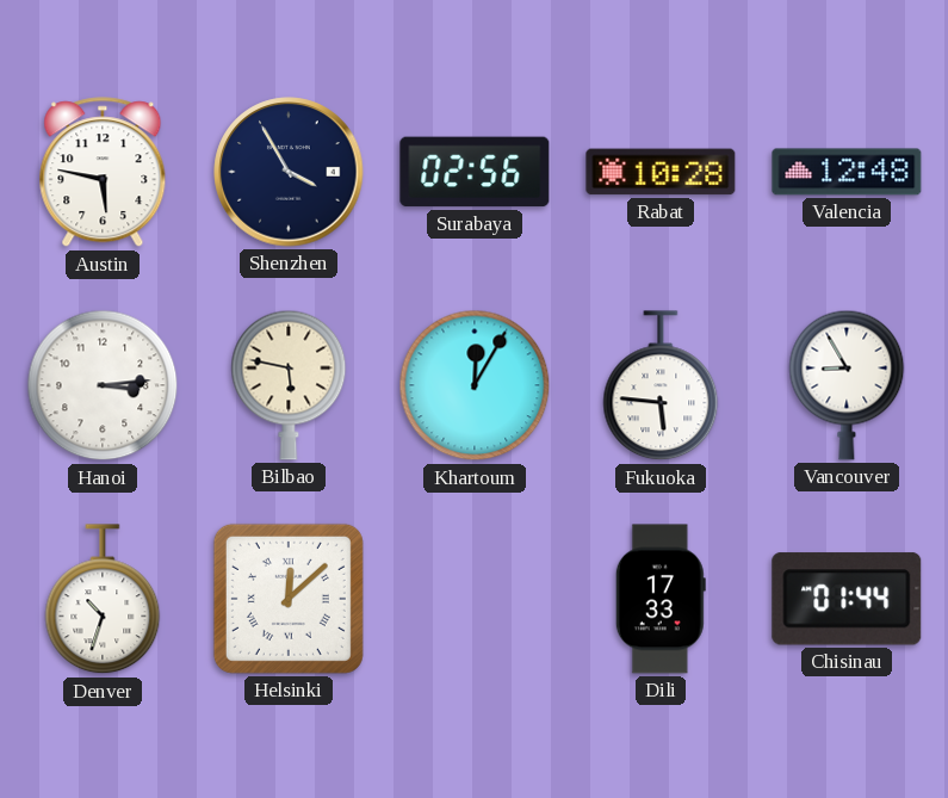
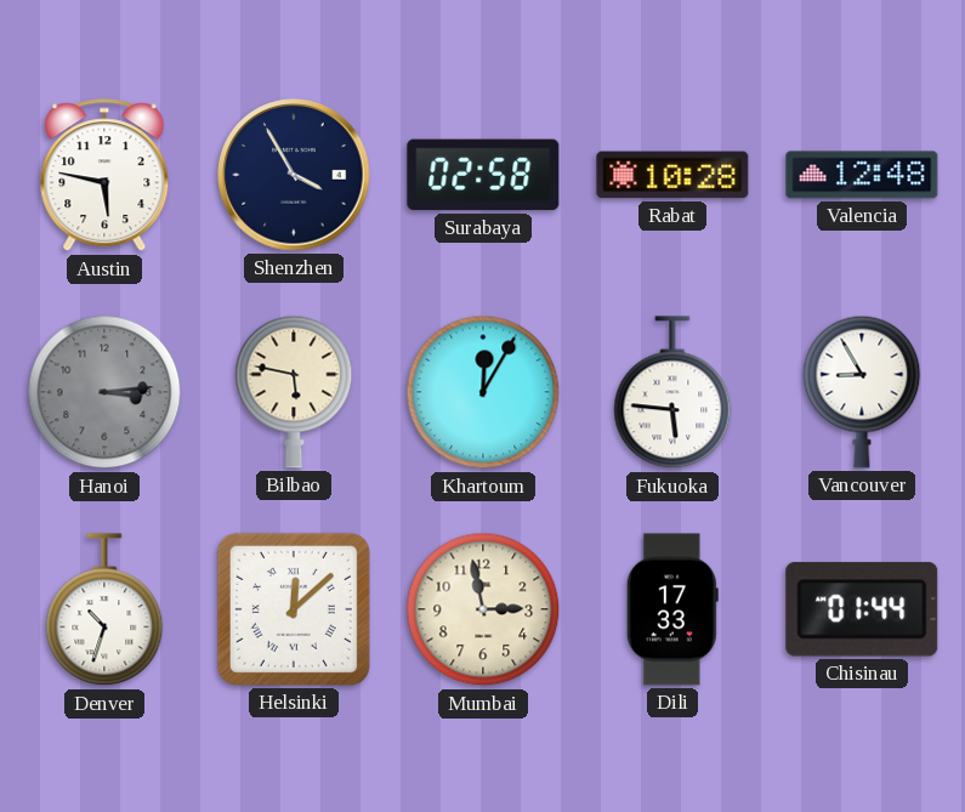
Surabaya: 02:56 -> 02:58 (483, 175)
Hanoi dial: white -> grey (104, 392)
Mumbai: none -> 2:58 (483, 609)
